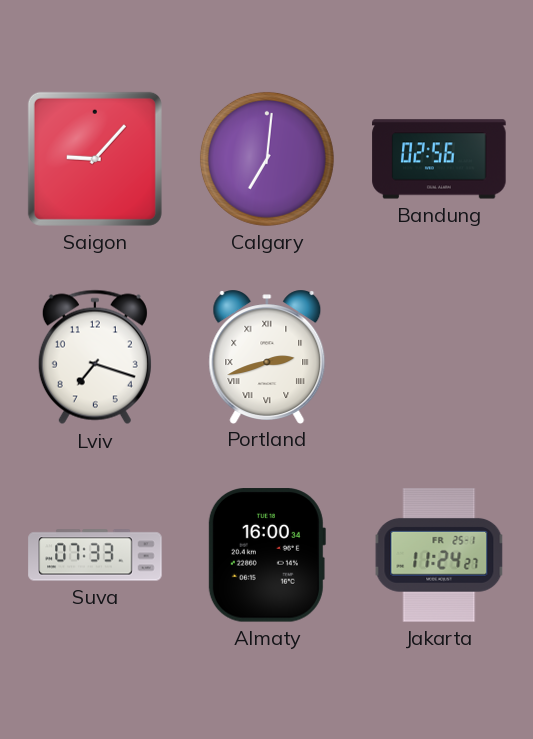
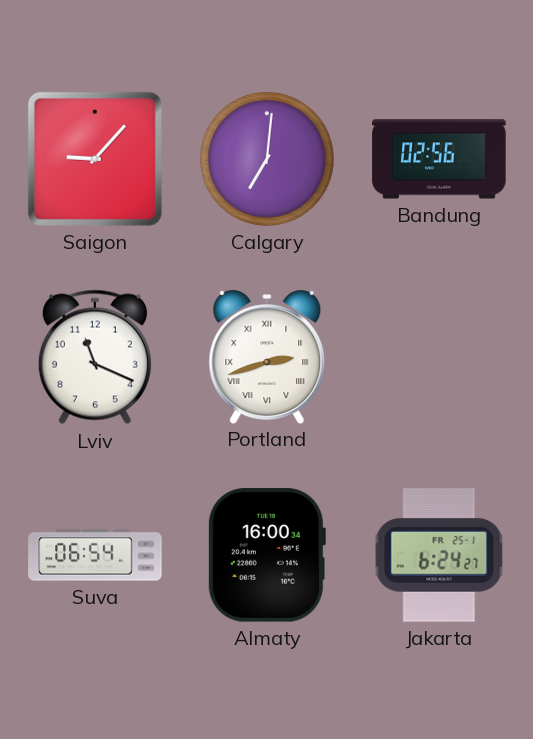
Lviv: 7:18 -> 11:19 (95, 357)
Suva: 07:33 -> 06:54 (95, 555)
Jakarta: 11:24 -> 6:24 (439, 555)
